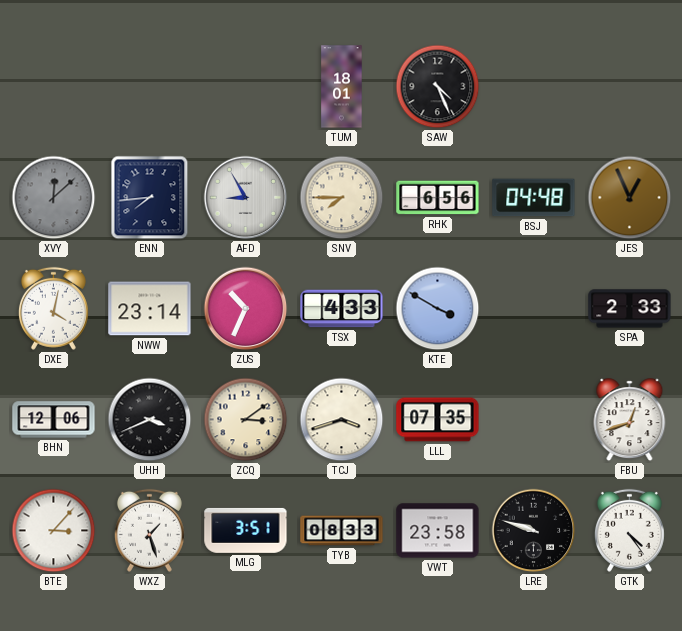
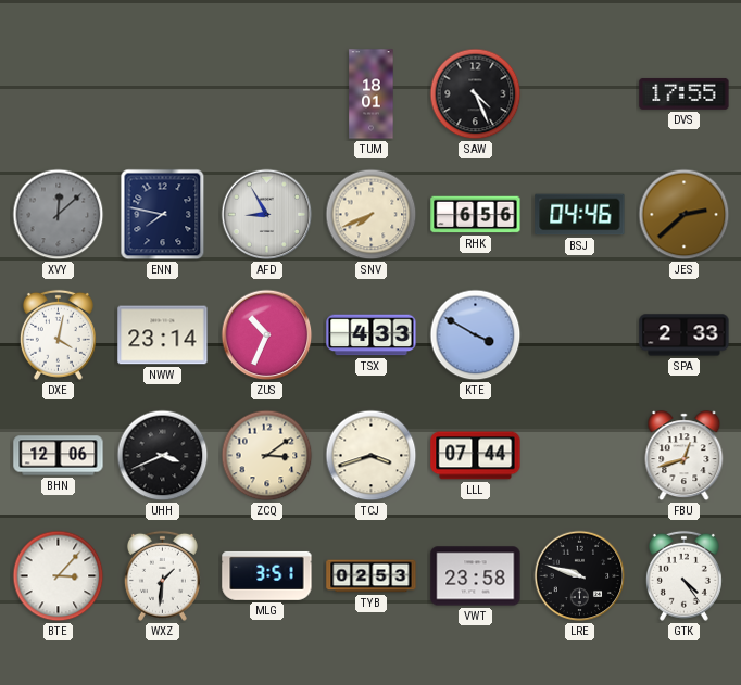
DVS: none -> 17:55 (685, 93)
ENN: 7:44 -> 7:47 (163, 215)
SNV: 7:45 -> 7:41 (372, 215)
BSJ: 04:48 -> 04:46 (580, 215)
JES: 12:56 -> 2:38 (685, 215)
LLL: 07:35 -> 07:44 (476, 456)
WXZ: 1:27 -> 1:31 (162, 575)
TYB: 08:33 -> 02:53 (372, 576)
